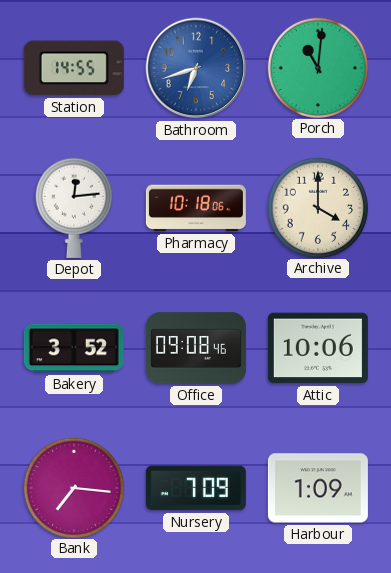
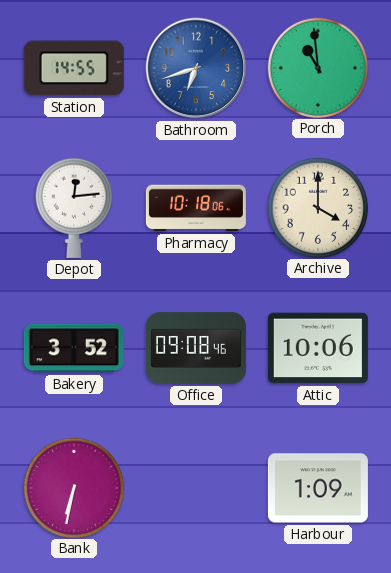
Porch: 11:01 -> 10:59 (317, 67)
Bank: 7:16 -> 6:32 (73, 487)
Nursery: 7:09 -> none (196, 488)
